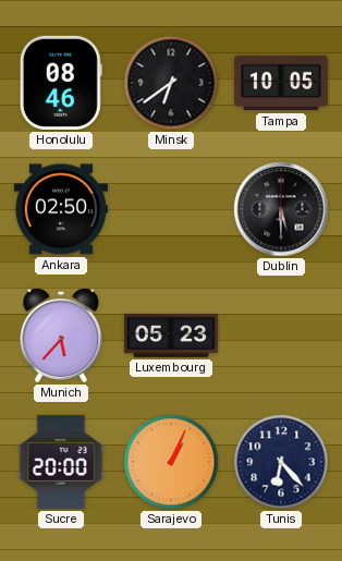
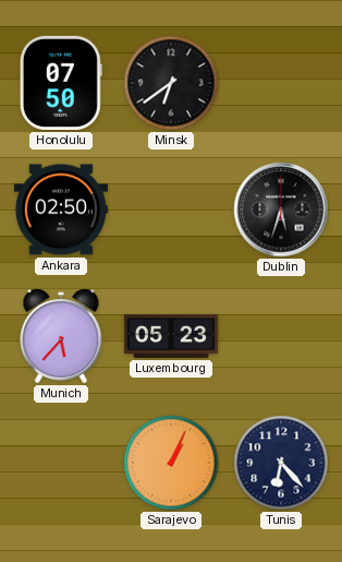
Honolulu: 08:46 -> 07:50 (61, 83)
Tampa: 10:05 -> none (281, 83)
Dublin: 5:30 -> 5:33 (281, 210)
Sucre: 20:00 -> none (61, 462)
